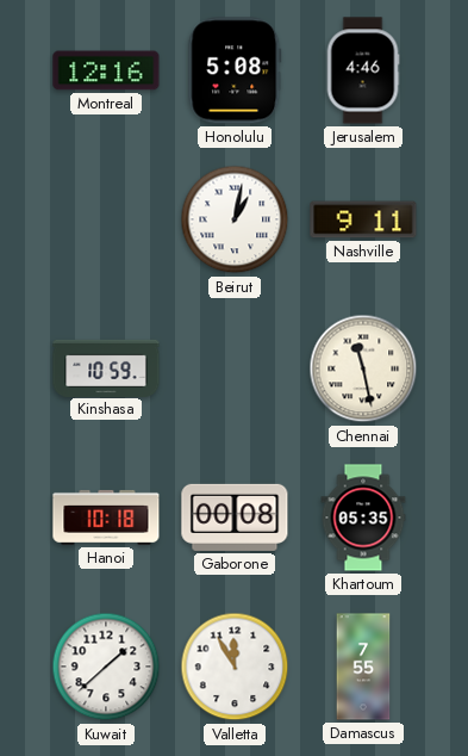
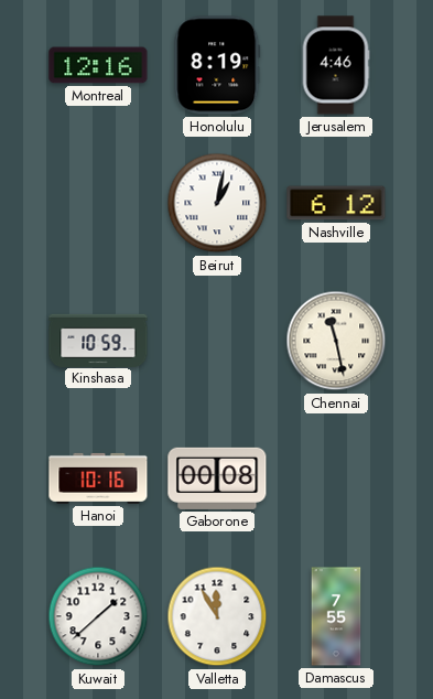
Honolulu: 5:08 -> 8:19 (217, 65)
Nashville: 9:11 -> 6:12 (336, 203)
Hanoi: 10:18 -> 10:16 (98, 478)
Khartoum: 05:35 -> none (363, 518)
